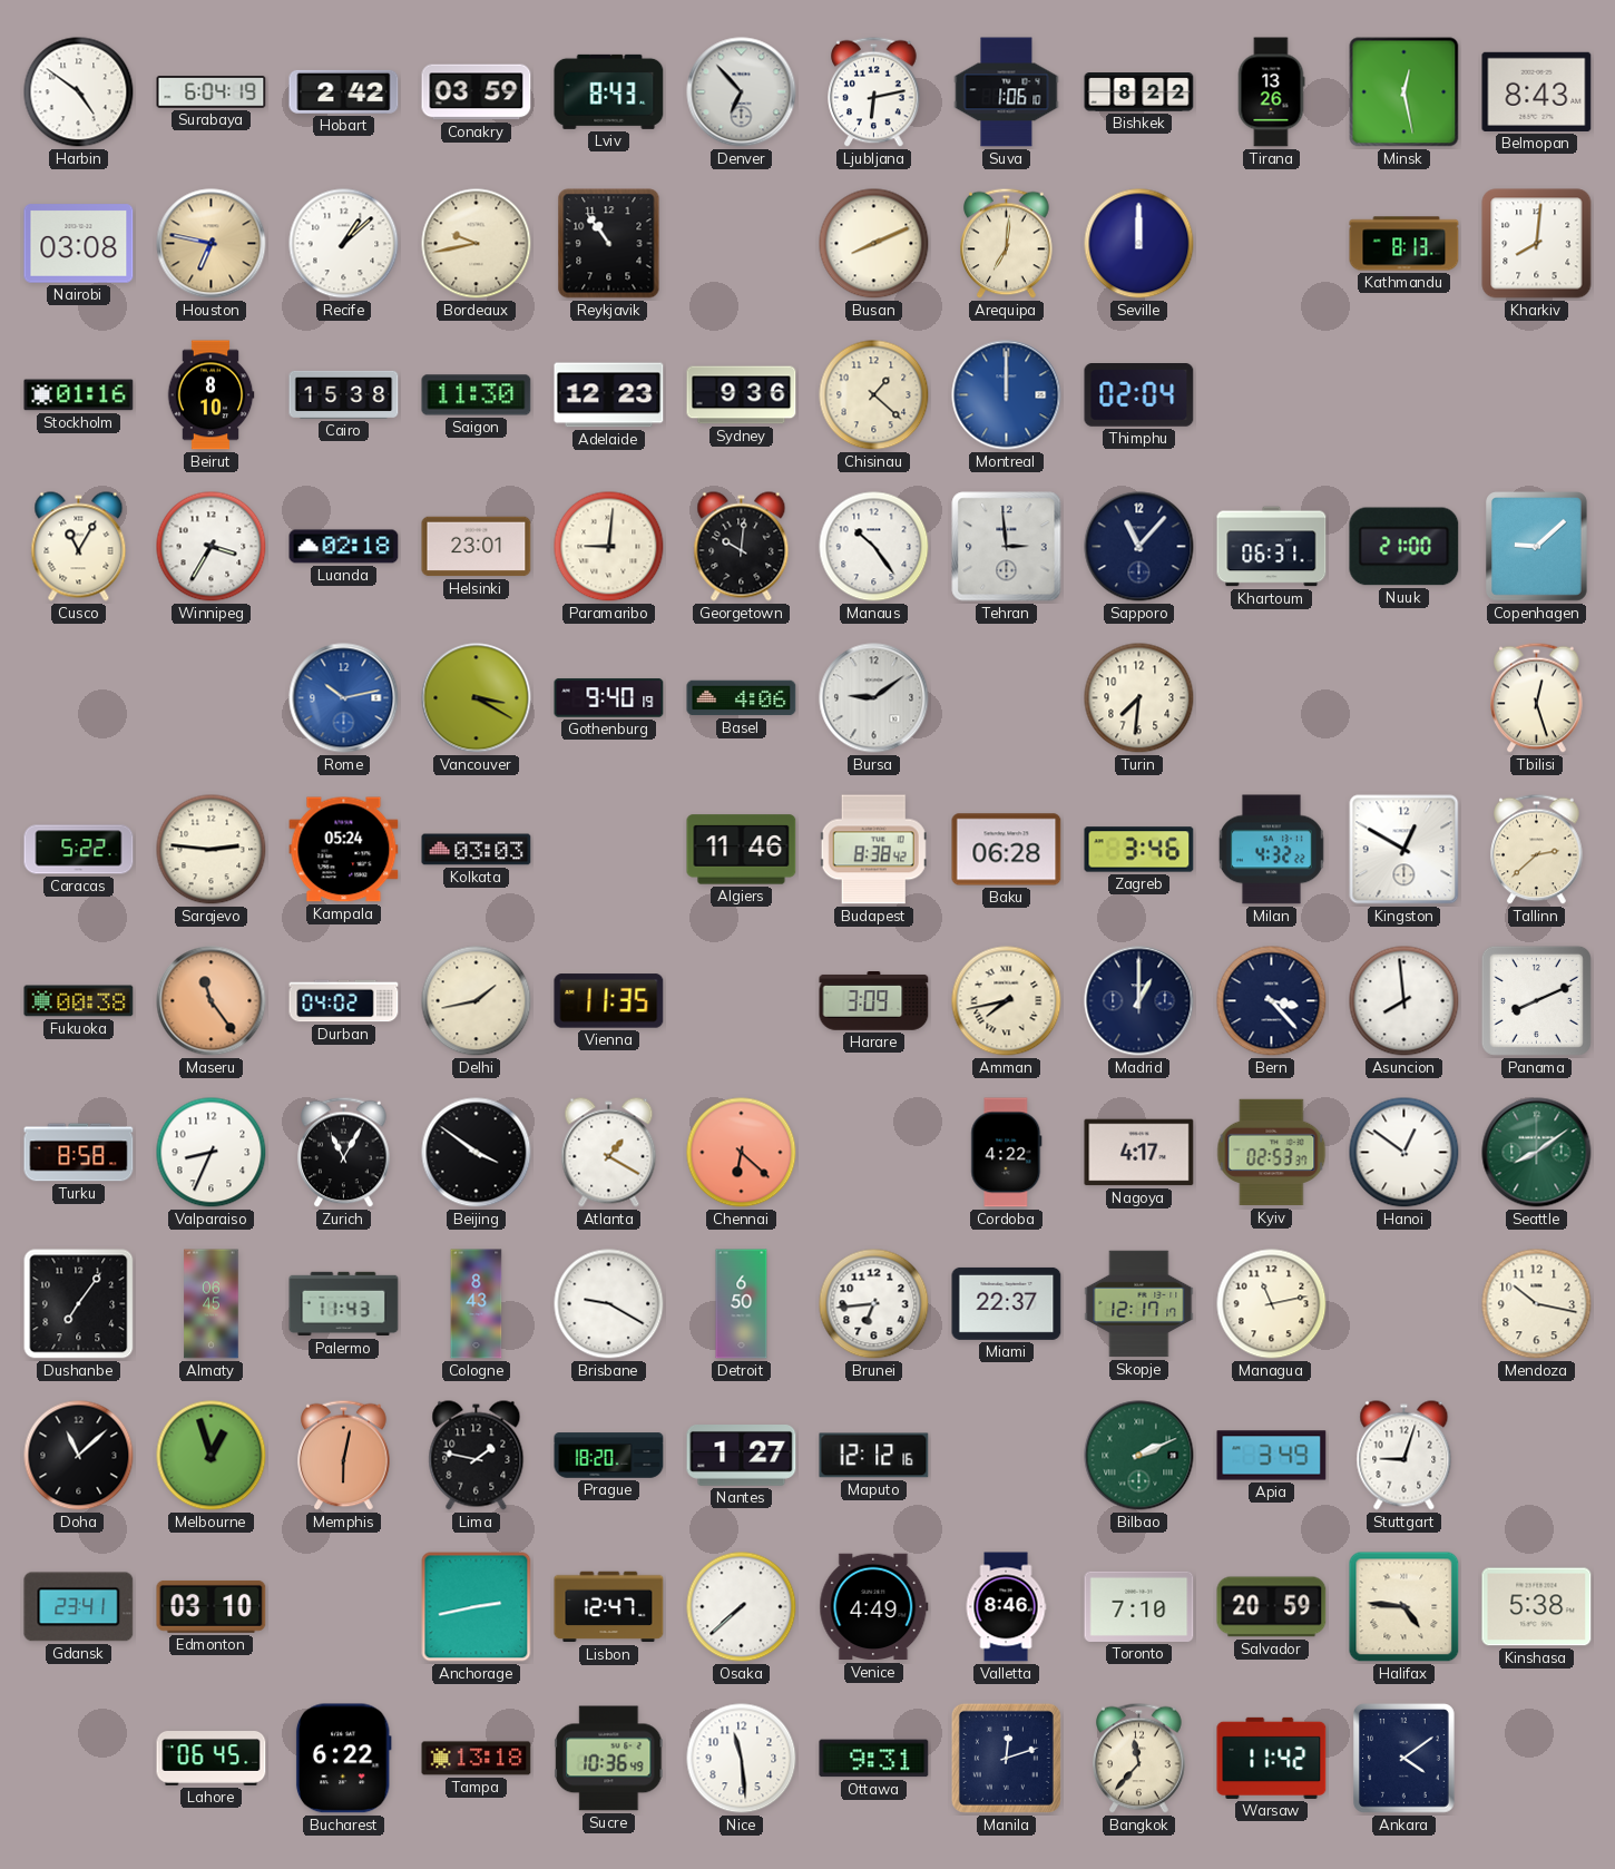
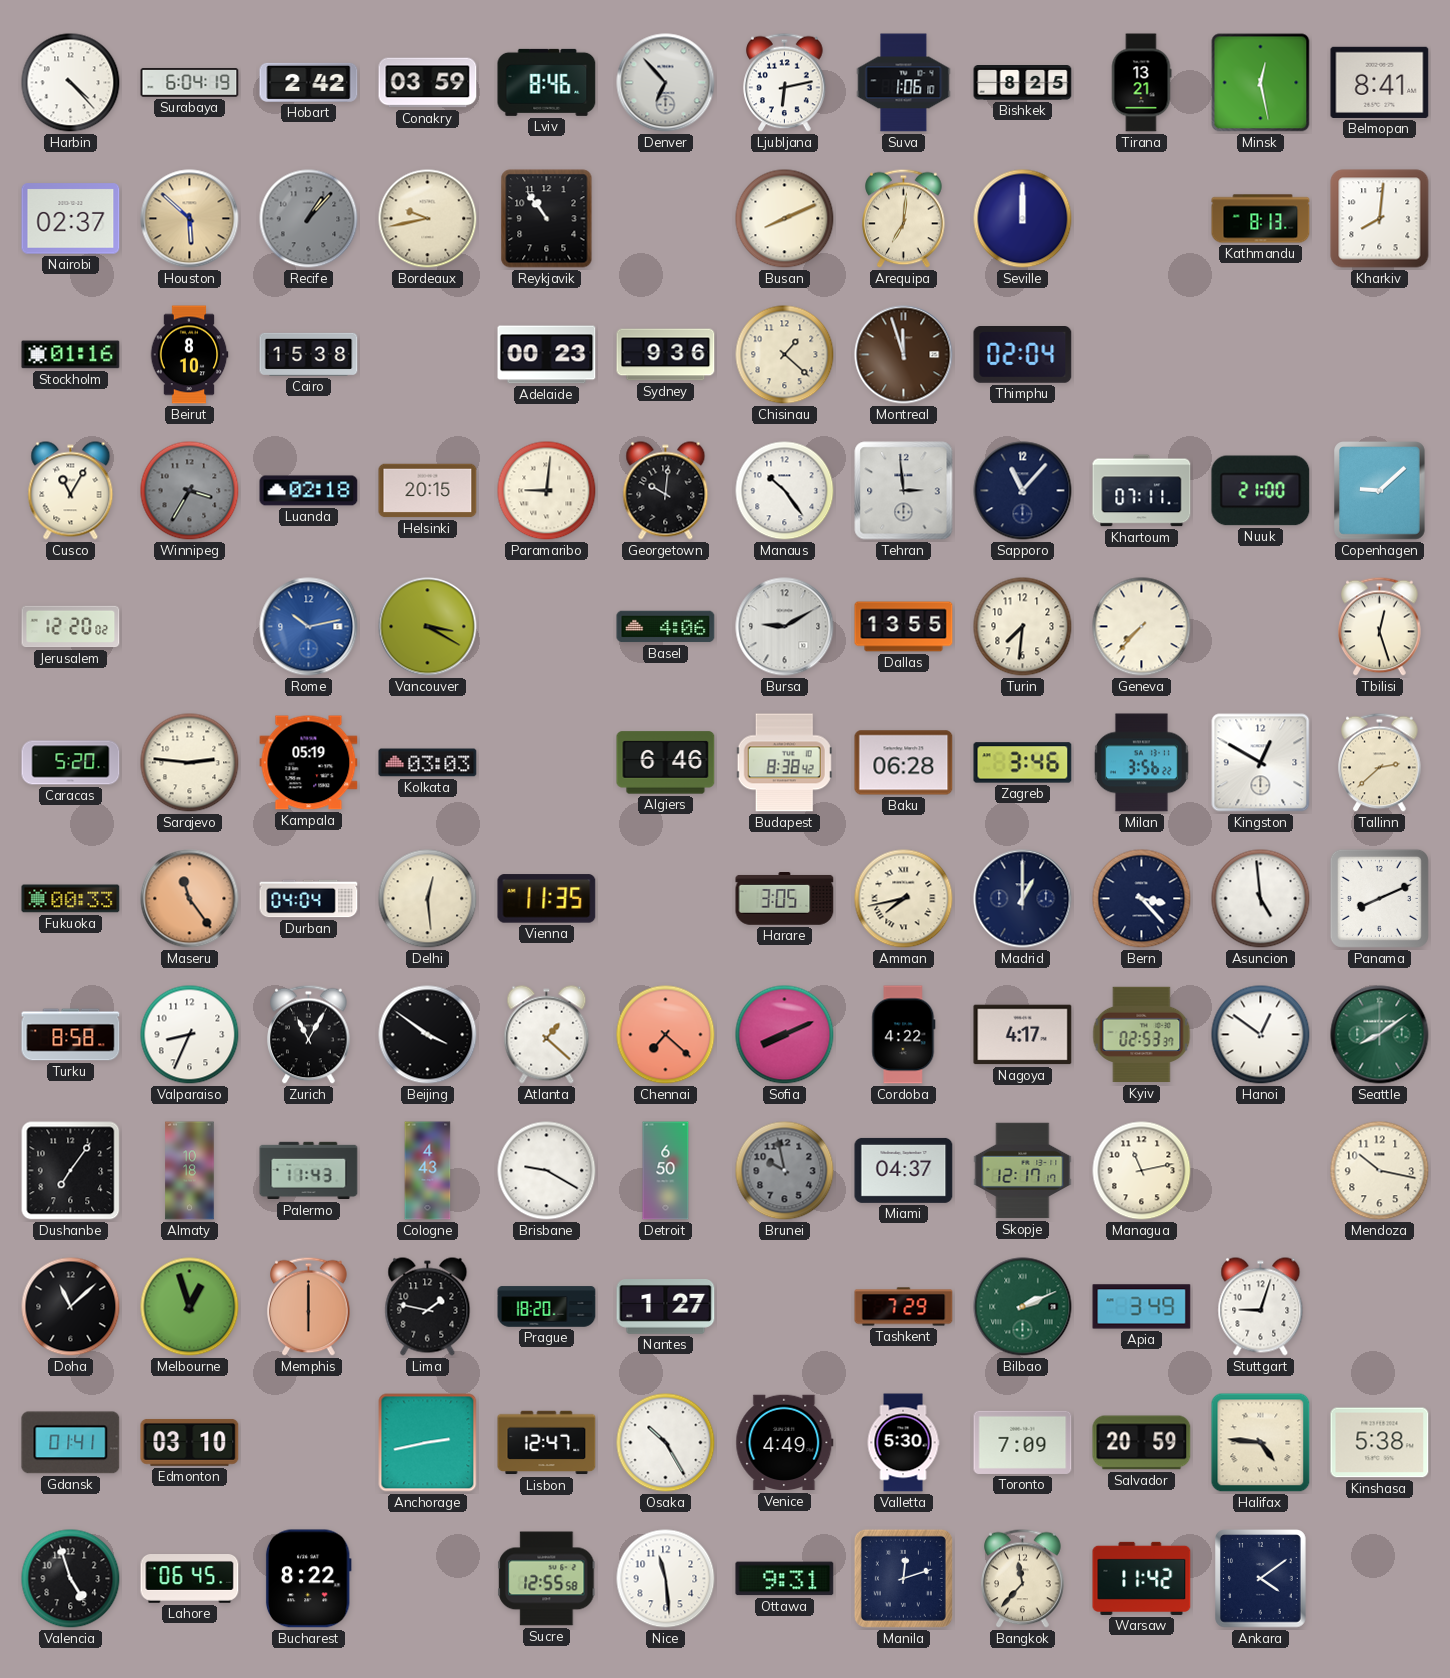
Harbin: 4:51 -> 4:23 (71, 83)
Lviv: 8:43 -> 8:46 (547, 82)
Bishkek: 8:22 -> 8:25 (1023, 83)
Tirana: 13:26 -> 13:21 (1141, 83)
Belmopan: 8:43 -> 8:41 (1380, 82)
Nairobi: 03:08 -> 02:37 (71, 219)
Houston: 6:47 -> 5:52 (190, 219)
Recife: 1:08 -> 1:07 (309, 219)
Recife dial: white -> grey (309, 219)
Saigon: 11:30 -> none (477, 395)
Adelaide: 12:23 -> 00:23 (547, 355)
Montreal: 12:00 -> 11:57 (904, 355)
Montreal dial: blue -> brown (904, 355)
Winnipeg dial: white -> grey (190, 491)
Helsinki: 23:01 -> 20:15 (428, 491)
Khartoum: 06:31 -> 07:11 (1142, 491)
Jerusalem: none -> 12:20 (71, 627)
Gothenburg: 9:40 -> none (609, 698)
Bursa: 9:09 -> 9:10 (785, 627)
Dallas: none -> 13:55 (904, 627)
Geneva: none -> 7:37 (1142, 627)
Caracas: 5:22 -> 5:20 (71, 763)
Kampala: 05:24 -> 05:19 (309, 763)
Algiers: 11:46 -> 6:46 (666, 763)
Milan: 4:32 -> 3:56 (1141, 763)
Fukuoka: 00:38 -> 00:33 (71, 899)
Durban: 04:02 -> 04:04 (309, 899)
Delhi: 1:43 -> 12:29 (428, 899)
Harare: 3:09 -> 3:05 (785, 899)
Asuncion: 7:59 -> 4:59 (1261, 899)
Atlanta: 1:20 -> 1:22 (547, 1035)
Chennai: 6:22 -> 7:22 (666, 1035)
Sofia: none -> 8:11 (785, 1035)
Almaty: 06:45 -> 10:18 (190, 1171)
Cologne: 8:43 -> 4:43 (428, 1171)
Brunei: 6:44 -> 9:58 (785, 1171)
Brunei dial: white -> grey (785, 1171)
Miami: 22:37 -> 04:37 (904, 1170)
Memphis: 6:02 -> 6:00 (309, 1307)
Maputo: 12:12 -> none (874, 1456)
Tashkent: none -> 7:29 (904, 1307)
Gdansk: 23:41 -> 01:41 (71, 1443)
Osaka: 7:38 -> 10:25 (666, 1443)
Valletta: 8:46 -> 5:30 (903, 1443)
Toronto: 7:10 -> 7:09 (1023, 1442)
Valencia: none -> 4:57 (71, 1579)
Bucharest: 6:22 -> 8:22 (308, 1579)
Tampa: 13:18 -> none (477, 1759)
Sucre: 10:36 -> 12:55 (547, 1579)
